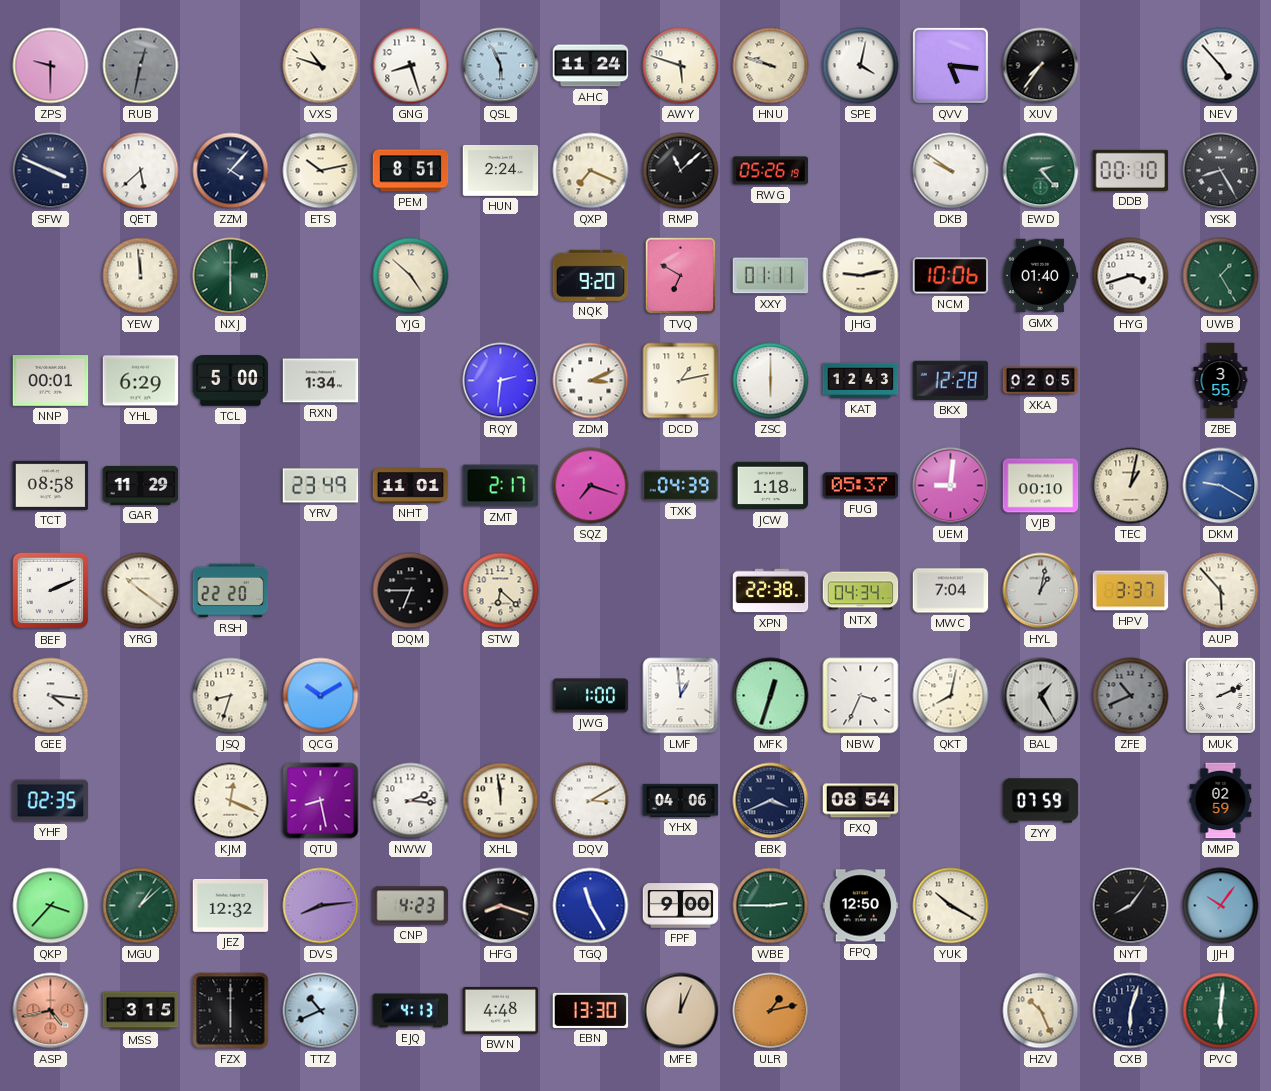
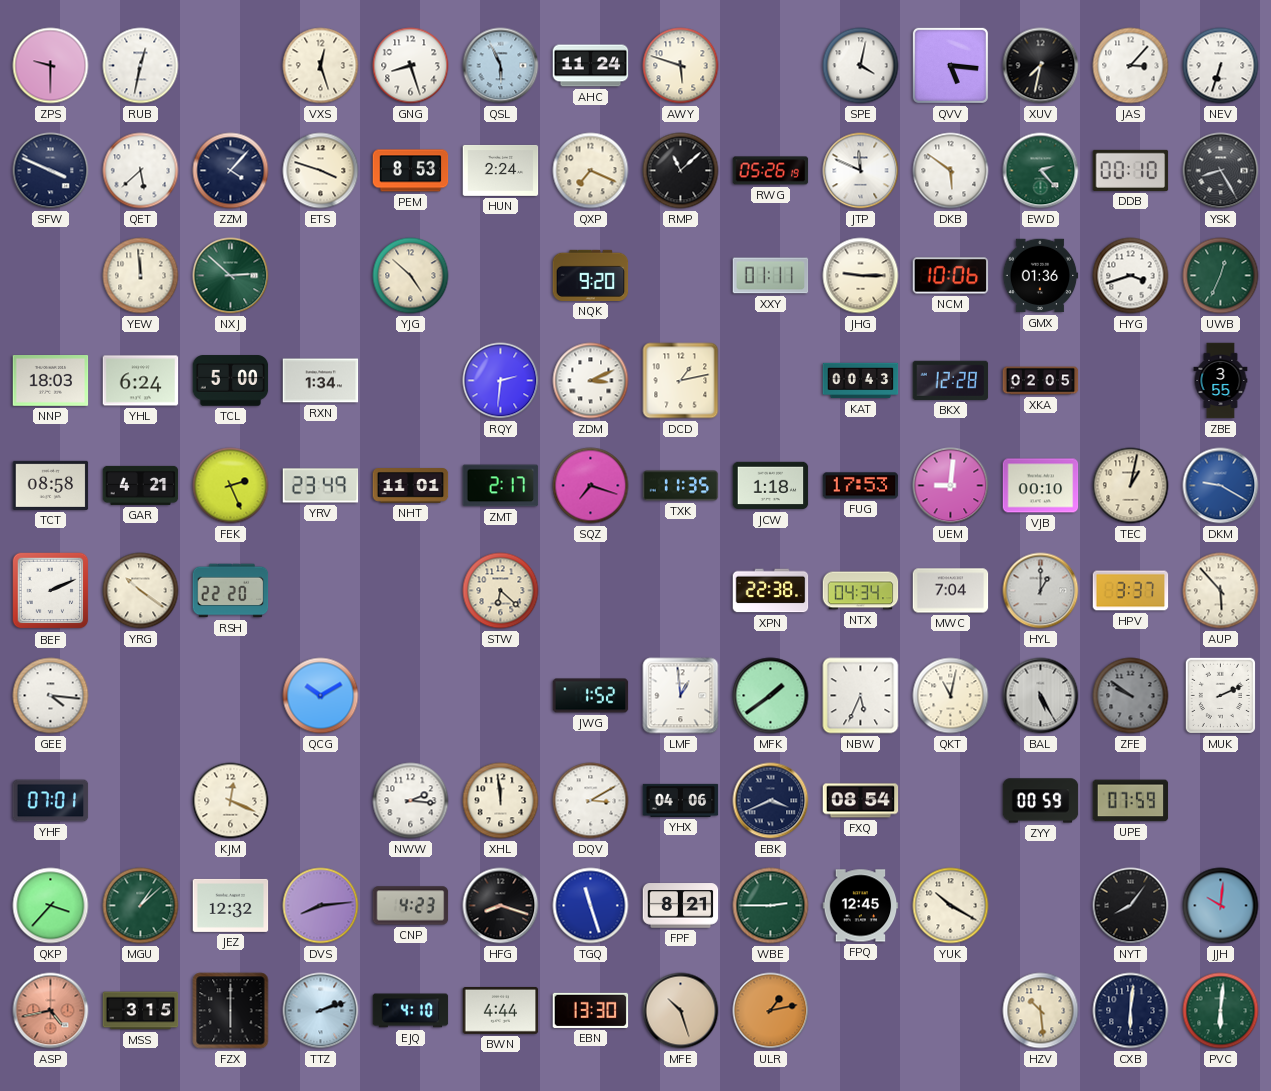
RUB dial: grey -> white (141, 66)
VXS: 10:48 -> 12:27 (321, 66)
HNU: 9:48 -> none (771, 66)
XUV: 7:36 -> 7:32 (1041, 66)
JAS: none -> 3:07 (1131, 66)
NEV: 4:53 -> 6:33 (1221, 66)
ETS: 10:13 -> 3:48 (321, 171)
PEM: 8:51 -> 8:53 (411, 171)
JTP: none -> 11:49 (861, 171)
DKB: 9:51 -> 5:51 (951, 171)
NXJ: 6:00 -> 2:52 (231, 276)
TVQ: 6:50 -> none (681, 276)
JHG: 9:13 -> 9:15 (861, 276)
GMX: 01:40 -> 01:36 (1040, 276)
UWB: 1:25 -> 12:34 (1221, 276)
NNP: 00:01 -> 18:03 (51, 381)
YHL: 6:29 -> 6:24 (141, 381)
ZSC: 6:00 -> none (771, 381)
KAT: 12:43 -> 00:43 (861, 381)
GAR: 11:29 -> 4:21 (141, 485)
FEK: none -> 2:26 (231, 486)
TXK: 04:39 -> 11:35 (681, 486)
FUG: 05:37 -> 17:53 (861, 486)
DQM: 6:45 -> none (411, 591)
HYL: 1:02 -> 1:00 (1041, 591)
JSQ: 8:33 -> none (231, 696)
JWG: 1:00 -> 1:52 (591, 696)
MFK: 12:33 -> 1:39 (771, 696)
NBW: 3:34 -> 5:34 (861, 696)
QKT: 8:02 -> 11:02 (951, 696)
BAL: 1:25 -> 5:25 (1041, 696)
ZFE: 10:41 -> 9:51 (1131, 696)
YHF: 02:35 -> 07:01 (51, 801)
QTU: 8:28 -> none (321, 801)
ZYY: 07:59 -> 00:59 (1041, 801)
UPE: none -> 07:59 (1131, 801)
MMP: 02:59 -> none (1221, 801)
TGQ: 11:25 -> 11:27 (591, 906)
FPF: 9:00 -> 8:21 (681, 906)
FPQ: 12:50 -> 12:45 (861, 906)
JJH: 10:06 -> 10:01 (1221, 906)
TTZ: 10:41 -> 2:12 (321, 1011)
EJQ: 4:13 -> 4:10 (411, 1011)
BWN: 4:48 -> 4:44 (501, 1010)
MFE: 12:04 -> 10:27 (681, 1011)
HZV: 10:26 -> 10:29 (1041, 1011)
CXB: 6:03 -> 6:01 (1131, 1011)
